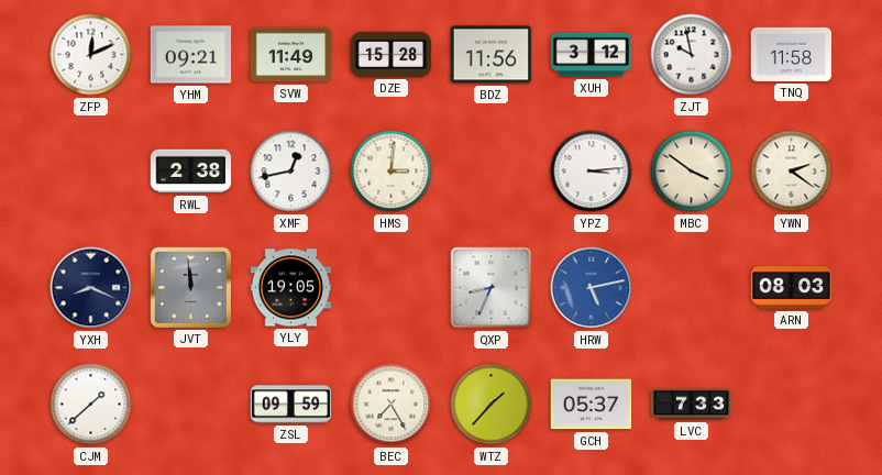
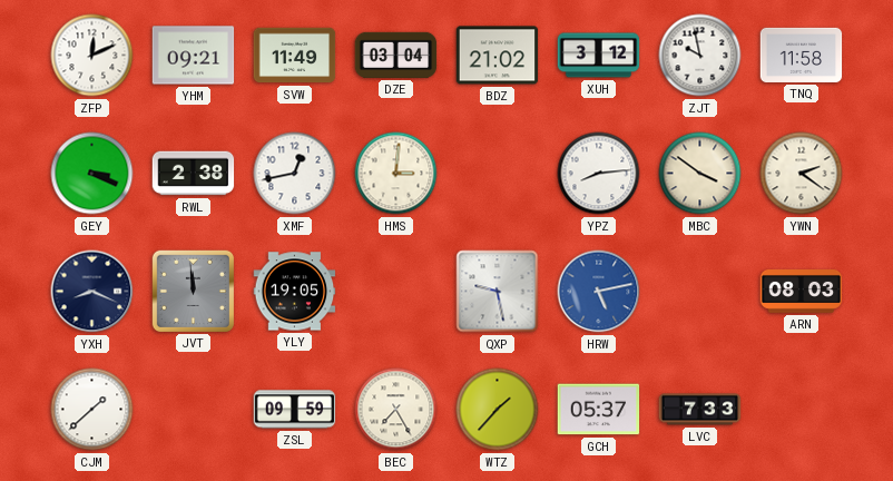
DZE: 15:28 -> 03:04 (396, 55)
BDZ: 11:56 -> 21:02 (498, 56)
GEY: none -> 3:19 (92, 174)
YPZ: 3:14 -> 8:14 (599, 174)
QXP: 8:34 -> 9:28 (498, 292)
